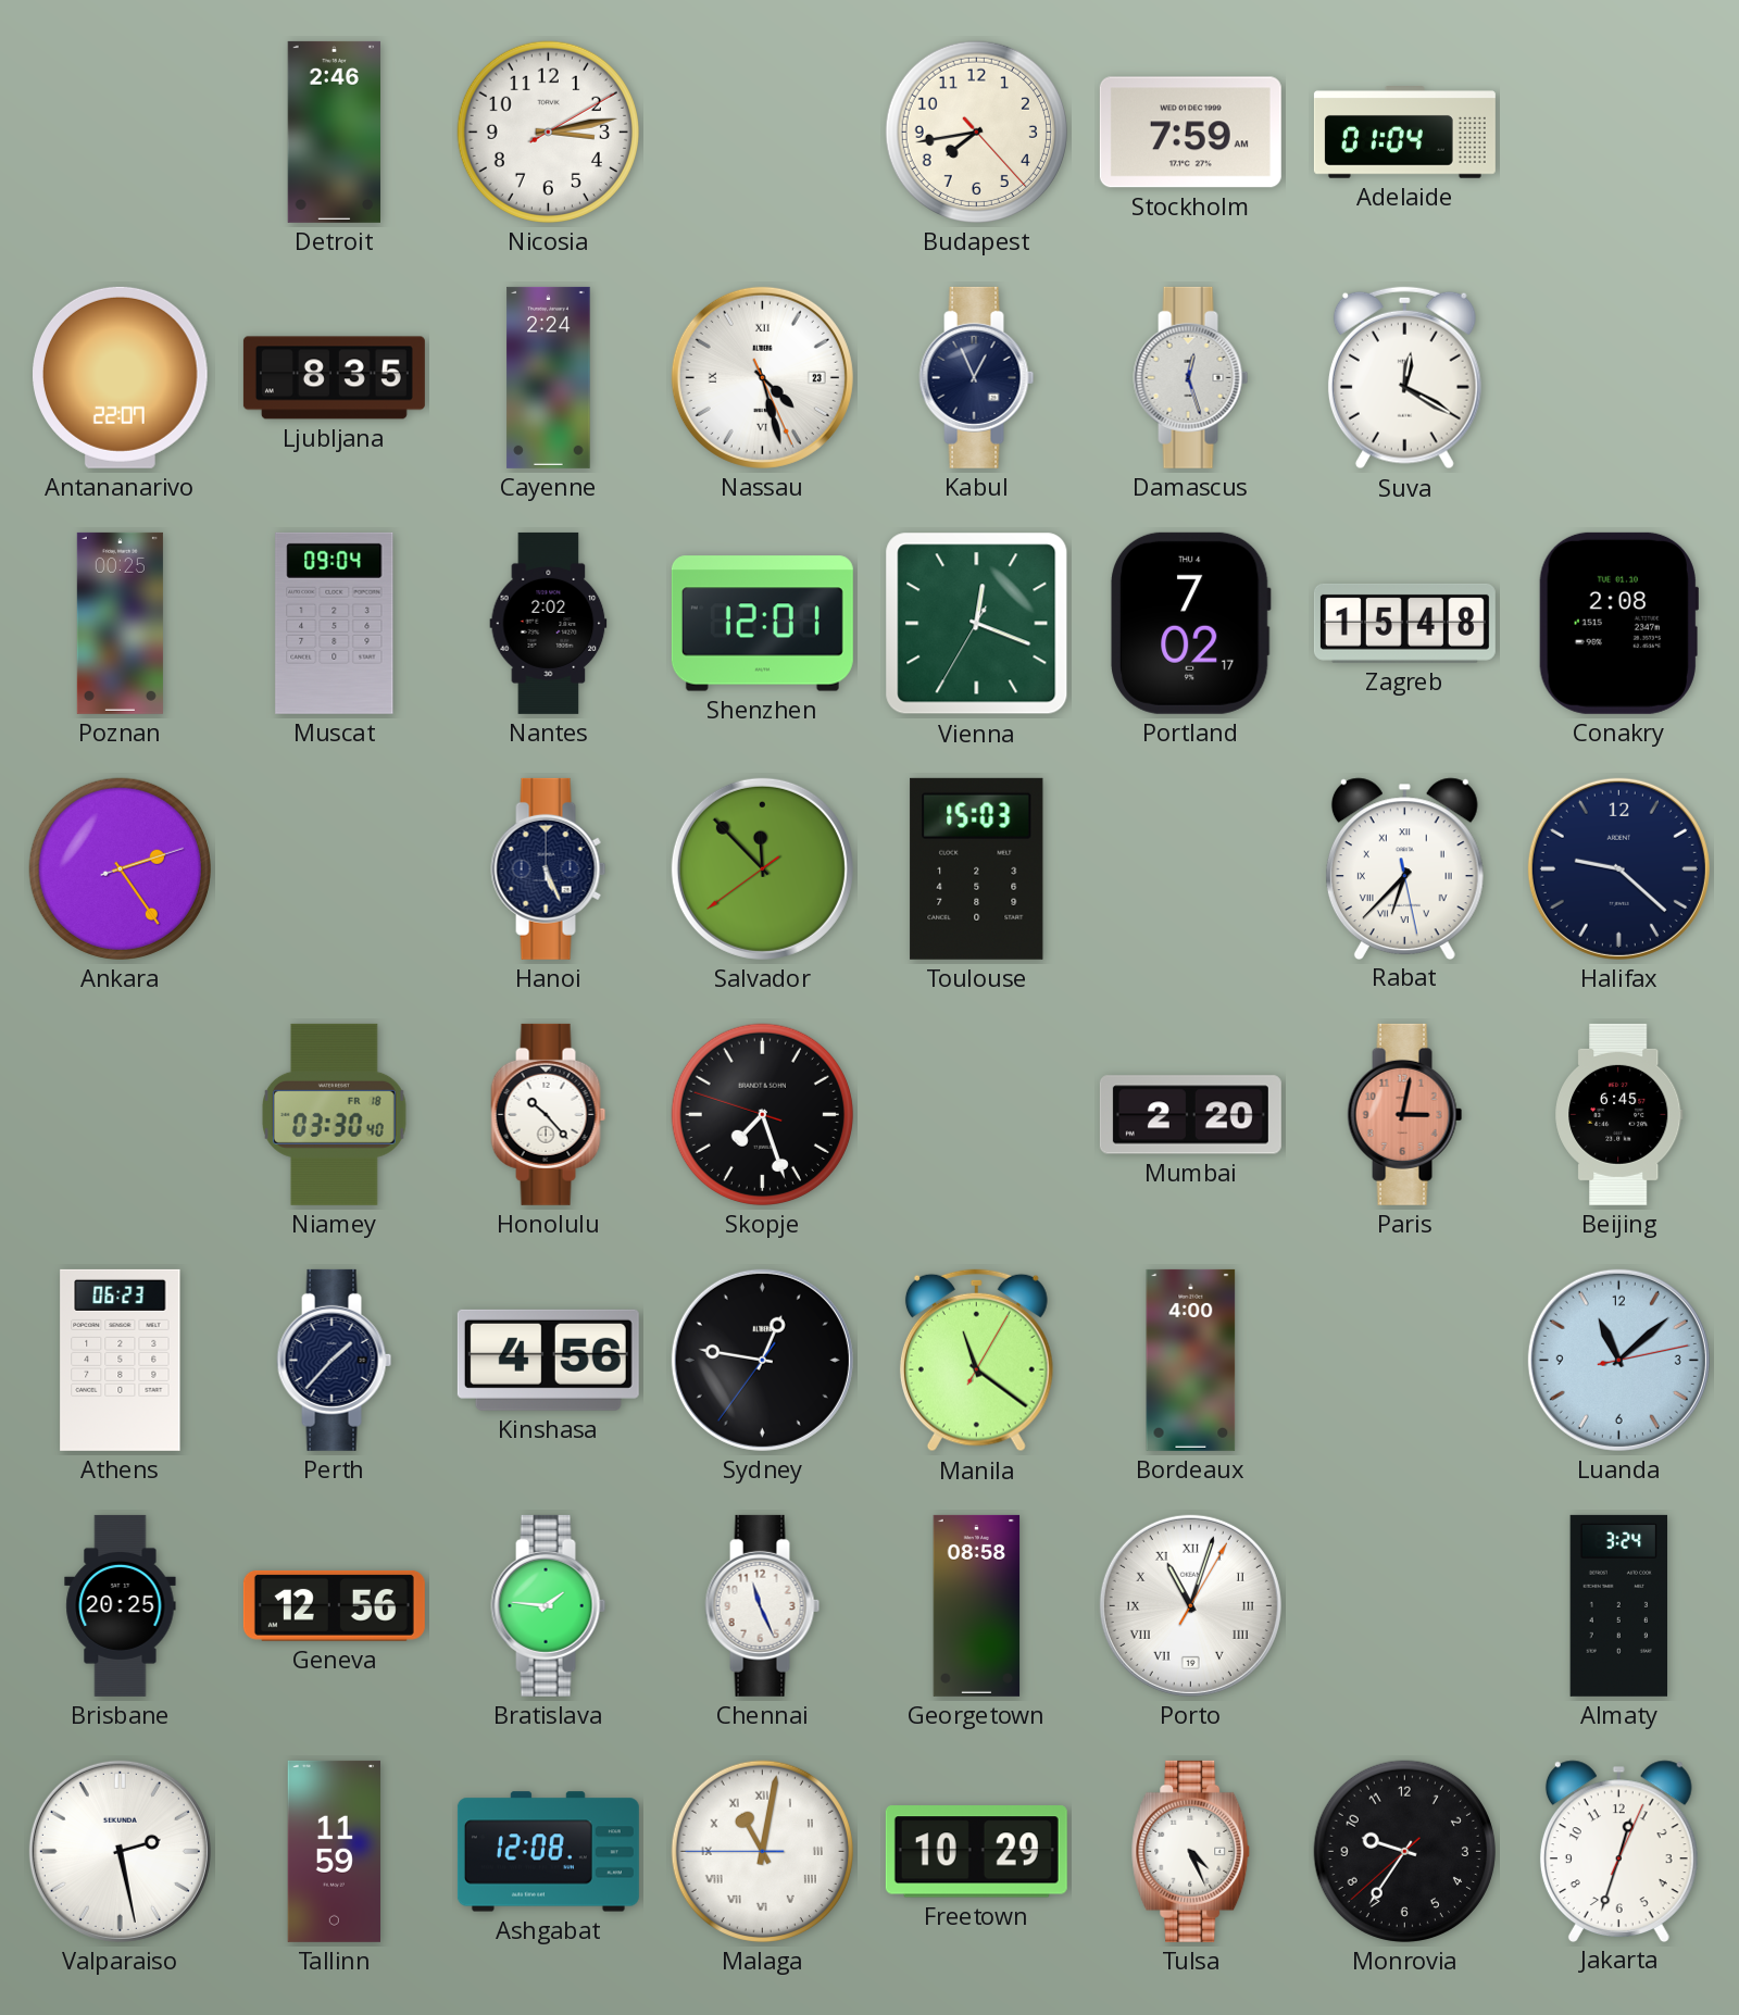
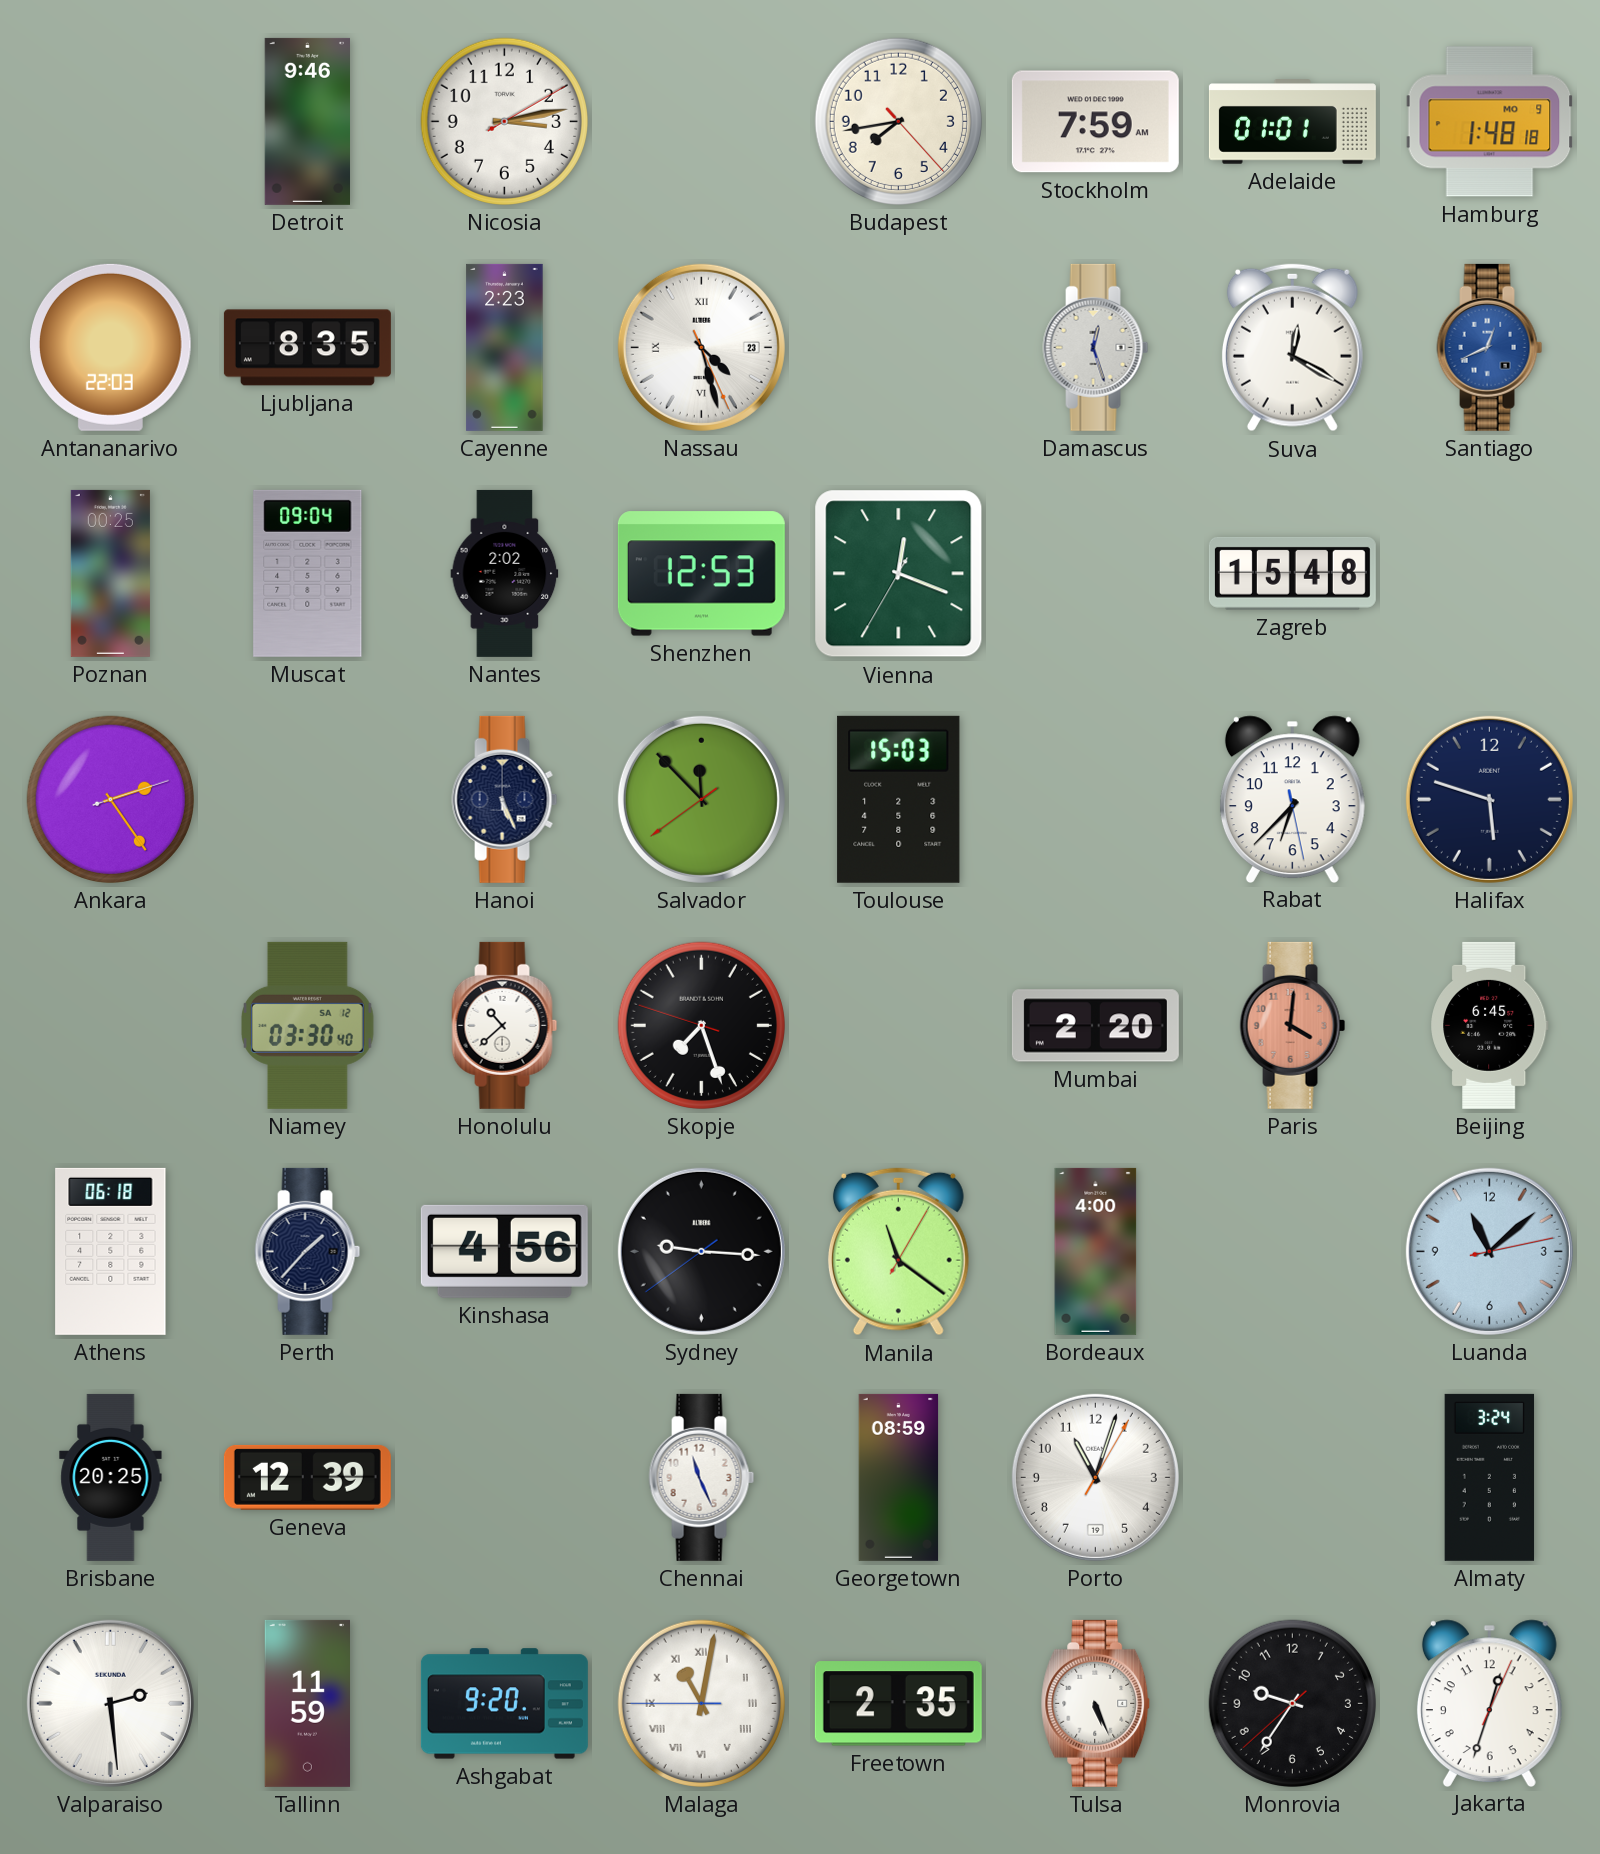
Detroit: 2:46 -> 9:46 (307, 121)
Adelaide: 01:04 -> 01:01 (1292, 122)
Hamburg: none -> 1:48 (1490, 122)
Antananarivo: 22:07 -> 22:03 (111, 347)
Cayenne: 2:24 -> 2:23 (505, 347)
Kabul: 12:56 -> none (977, 377)
Santiago: none -> 12:41 (1490, 347)
Shenzhen: 12:01 -> 12:53 (701, 574)
Portland: 7:02 -> none (1190, 623)
Conakry: 2:08 -> none (1618, 623)
Rabat numerals: Roman -> Arabic (1292, 799)
Halifax: 9:22 -> 5:48 (1489, 799)
Niamey date: FR 18 -> SA 12 (308, 1025)
Honolulu: 10:23 -> 10:38 (505, 1025)
Paris: 3:02 -> 4:01 (1293, 1025)
Athens: 06:23 -> 06:18 (111, 1251)
Sydney: 12:46 -> 9:15 (701, 1251)
Geneva: 12:56 -> 12:39 (307, 1477)
Bratislava: 1:46 -> none (549, 1605)
Georgetown: 08:58 -> 08:59 (899, 1477)
Porto numerals: Roman -> Arabic (1095, 1477)
Valparaiso: 2:28 -> 2:29 (110, 1703)
Ashgabat: 12:08 -> 9:20 (504, 1704)
Freetown: 10:29 -> 2:35 (898, 1704)
Tulsa: 4:26 -> 5:26 (1096, 1703)
